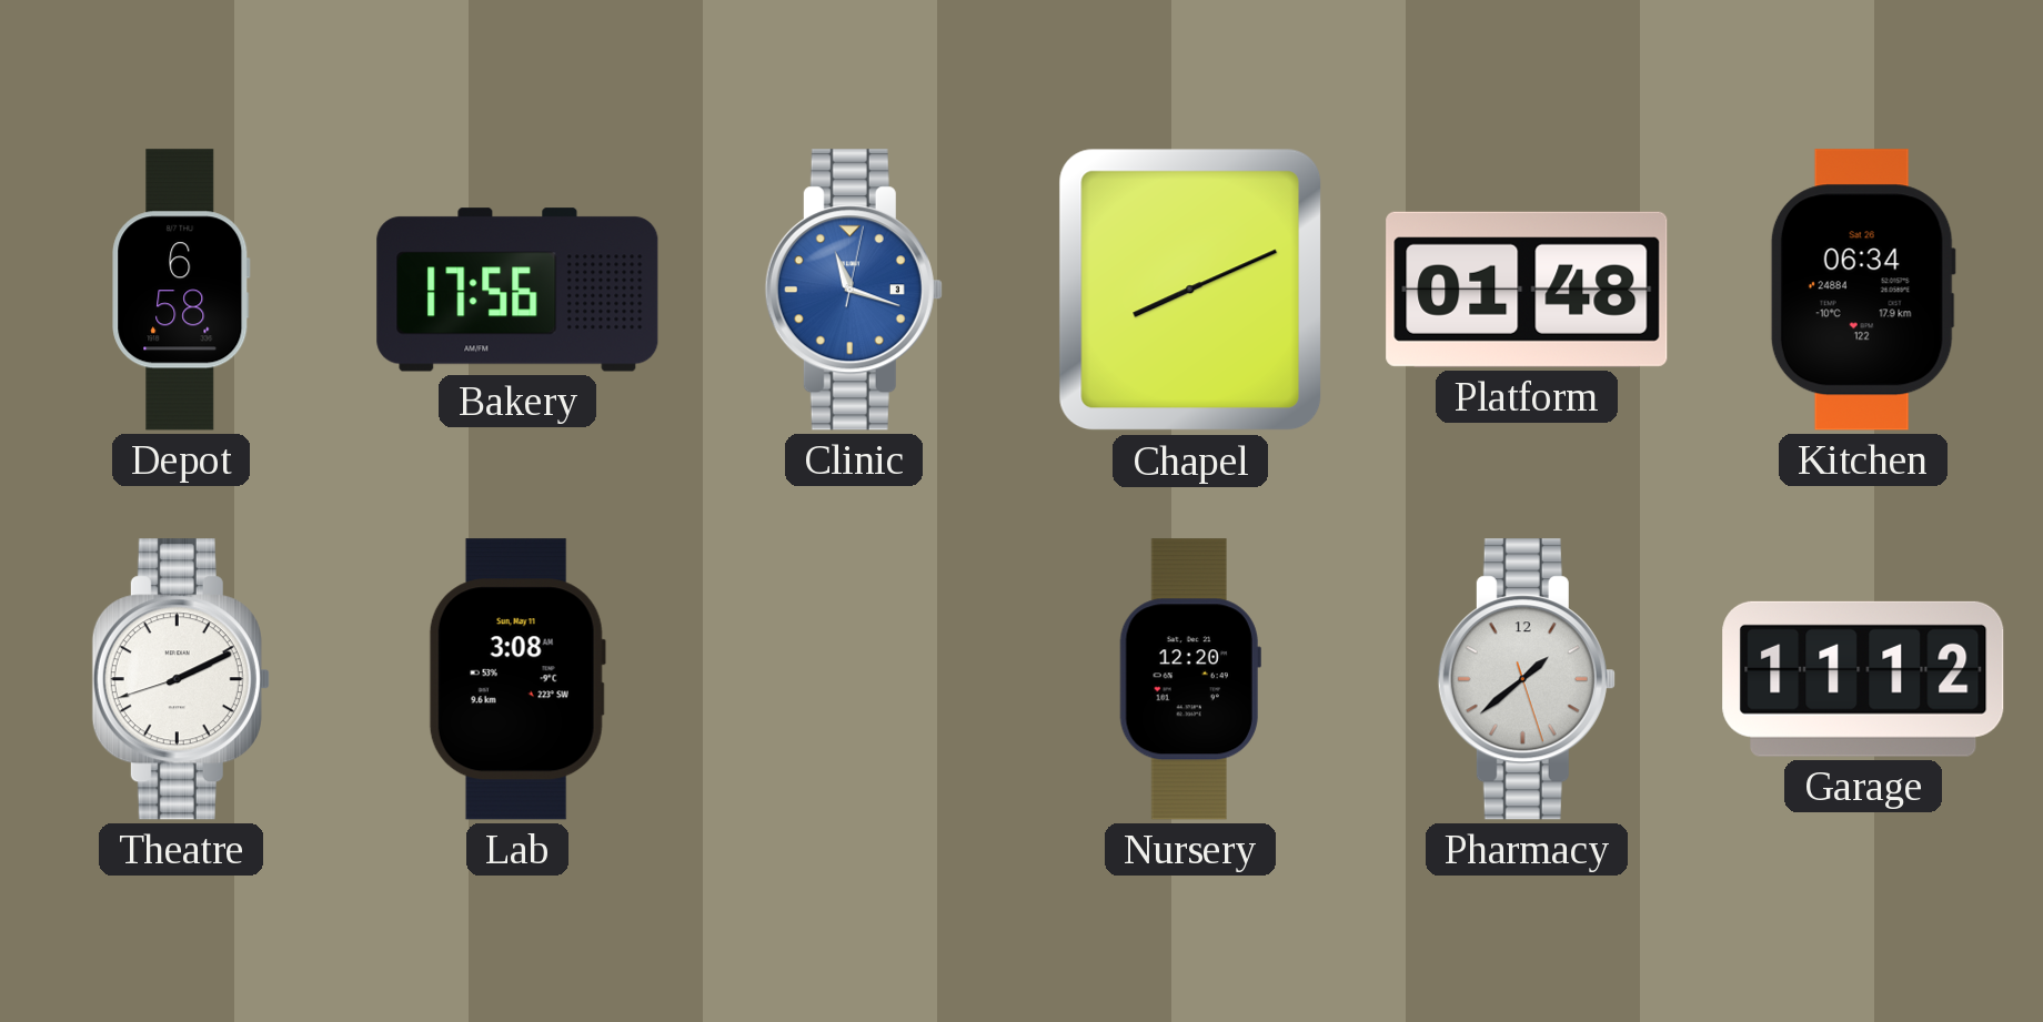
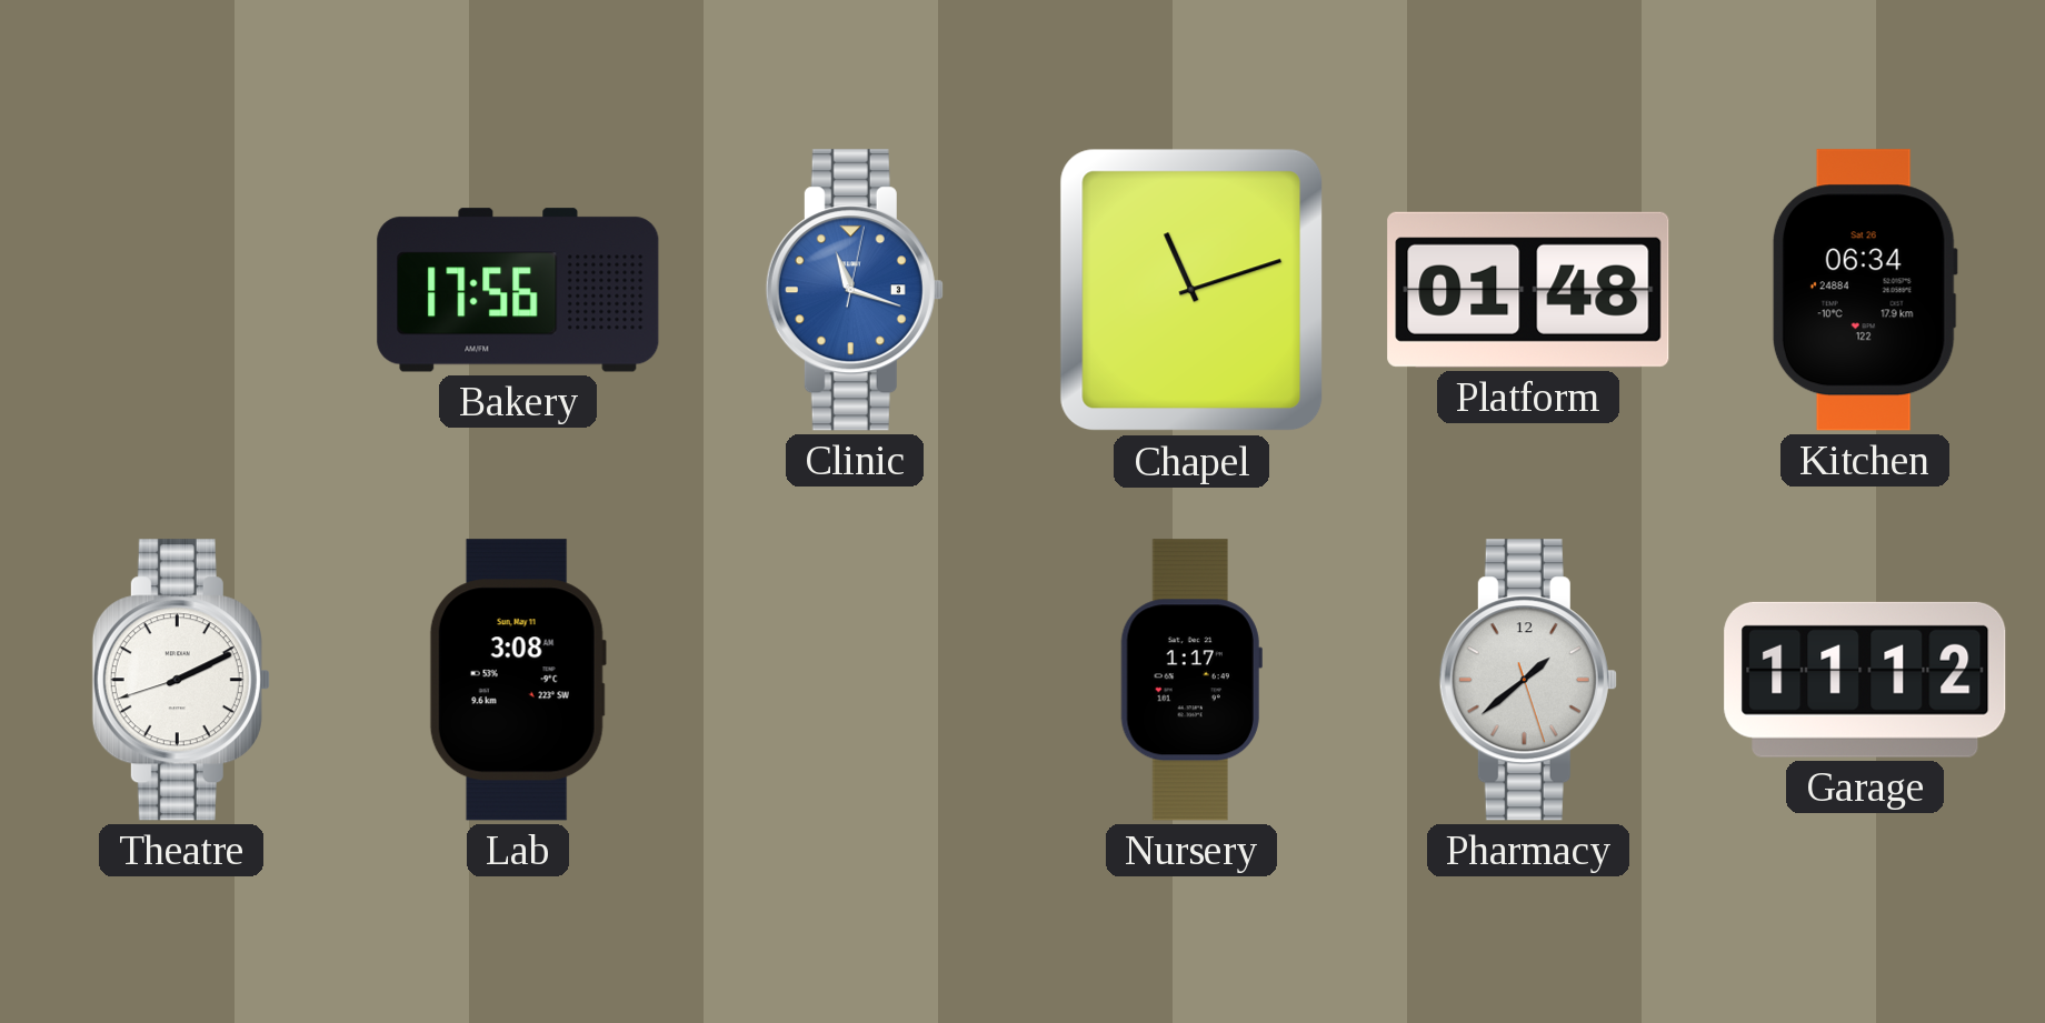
Depot: 6:58 -> none (181, 290)
Chapel: 8:11 -> 11:12 (1191, 290)
Nursery: 12:20 -> 1:17 (1191, 680)
